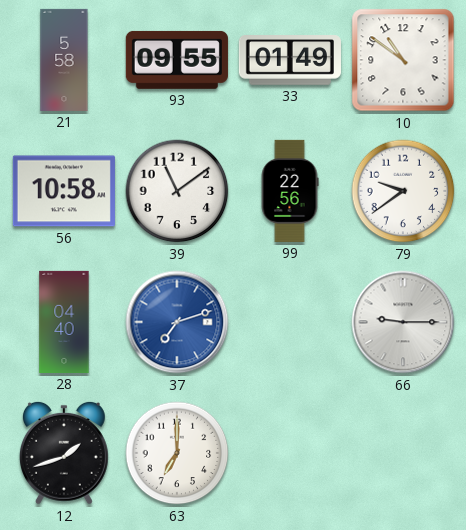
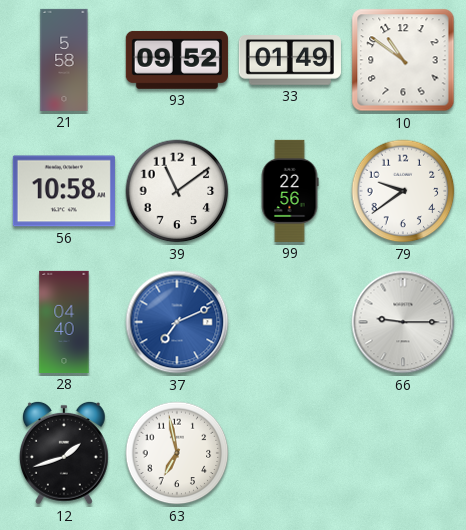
93: 09:55 -> 09:52 (177, 60)
37: 7:12 -> 7:11 (177, 322)
63: 7:00 -> 6:58 (177, 453)
